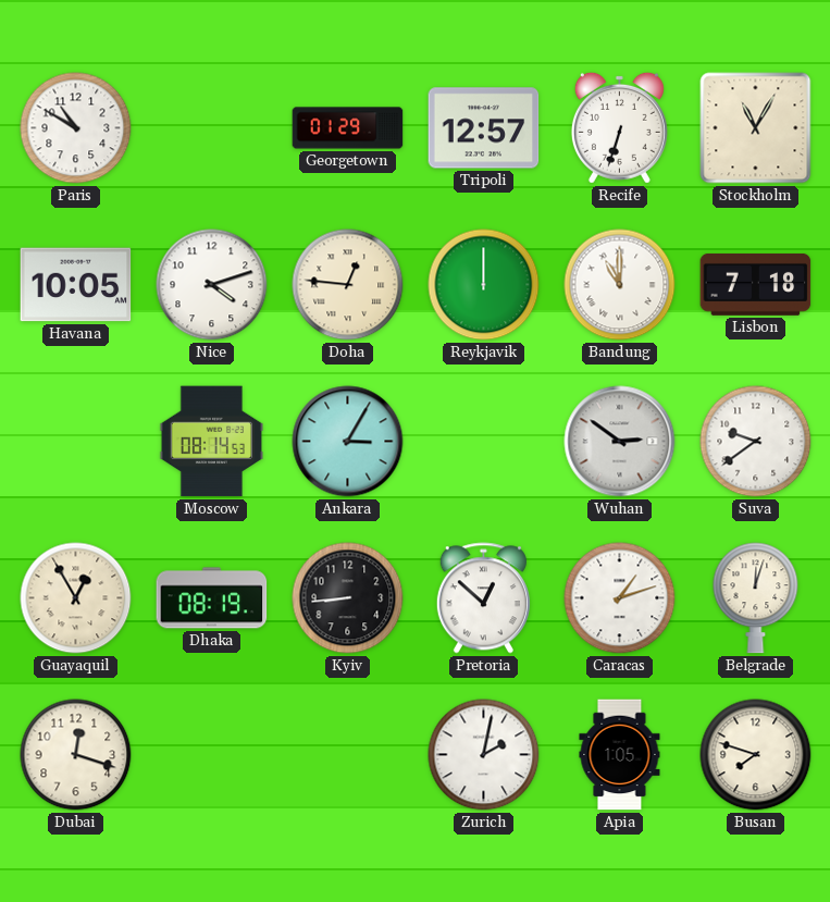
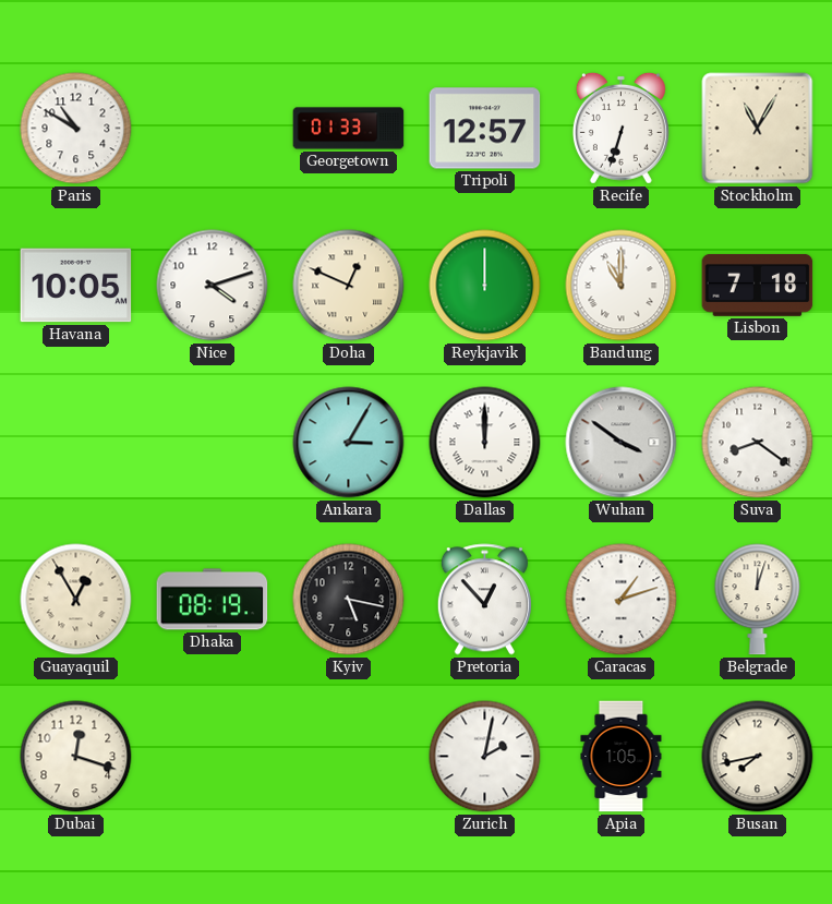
Georgetown: 01:29 -> 01:33 (349, 129)
Doha: 12:46 -> 12:49 (349, 286)
Moscow: 08:14 -> none (212, 442)
Dallas: none -> 12:00 (485, 443)
Wuhan: 2:51 -> 3:51 (622, 443)
Suva: 9:39 -> 8:21 (758, 443)
Kyiv: 8:44 -> 5:17 (349, 600)
Pretoria: 12:52 -> 12:53 (484, 600)
Busan: 7:48 -> 7:43 (758, 757)
